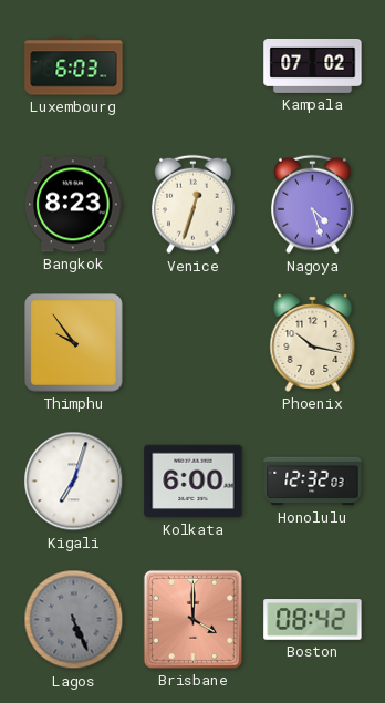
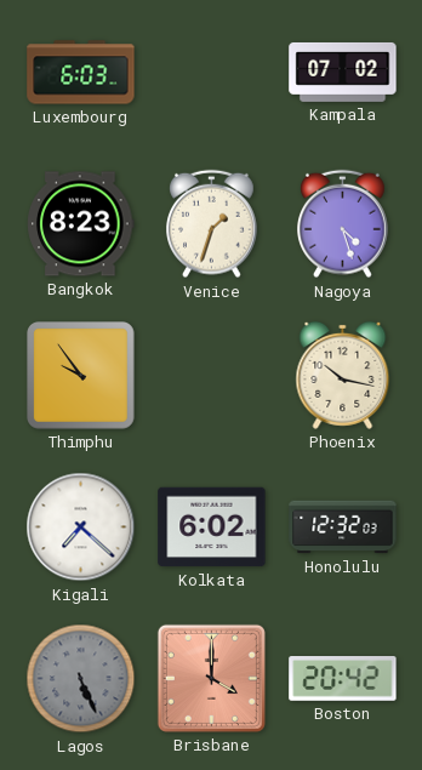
Venice: 12:33 -> 1:33 (212, 224)
Kigali: 7:03 -> 7:22 (81, 527)
Kolkata: 6:00 -> 6:02 (212, 527)
Boston: 08:42 -> 20:42 (343, 679)
